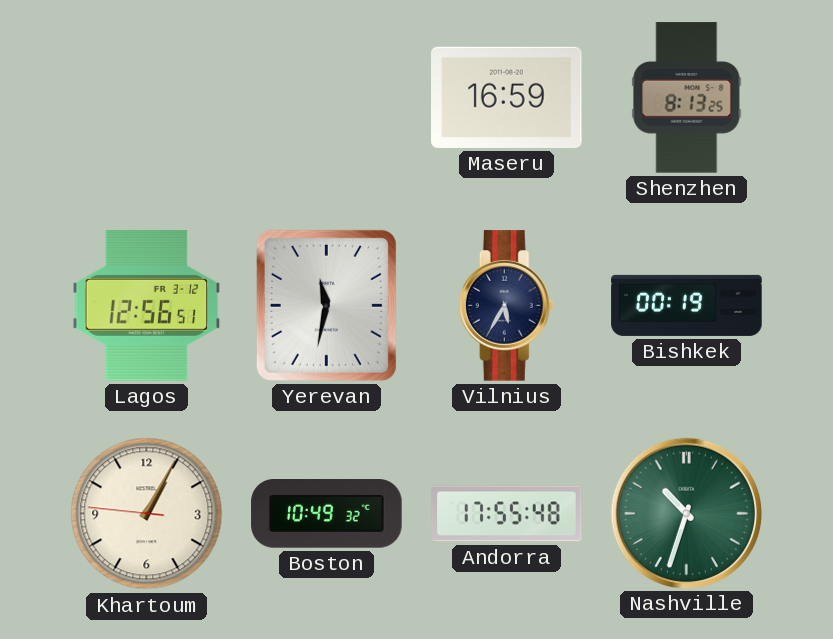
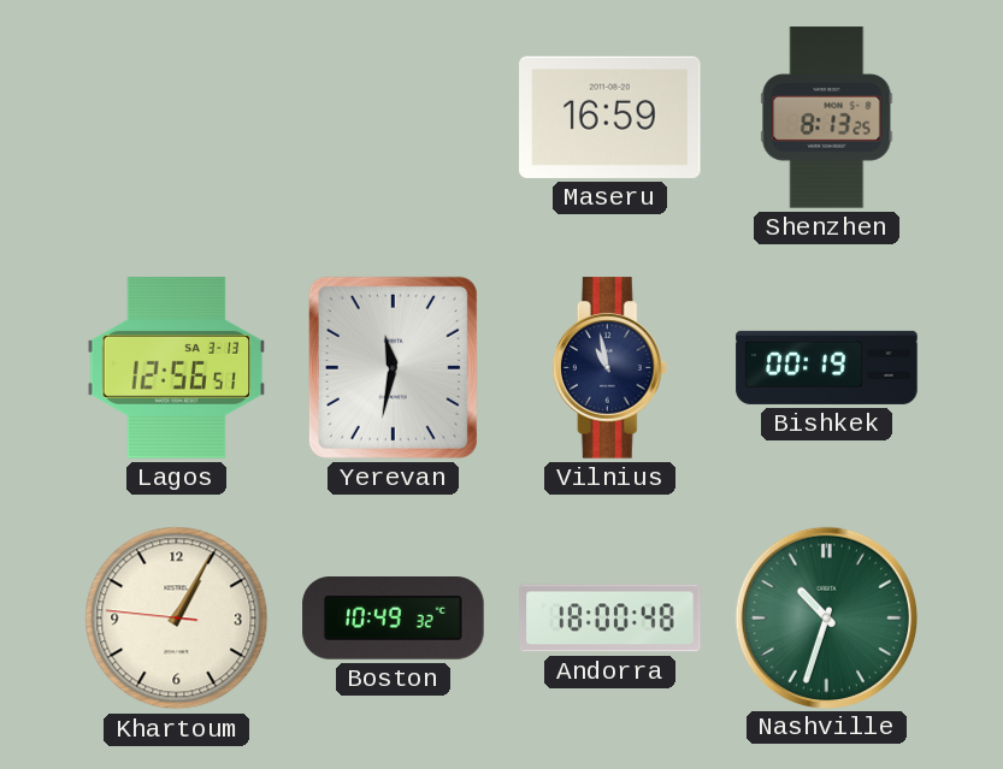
Lagos date: FR 3-12 -> SA 3-13 (177, 368)
Vilnius: 5:35 -> 10:58 (610, 368)
Andorra: 17:55 -> 18:00 (610, 619)
